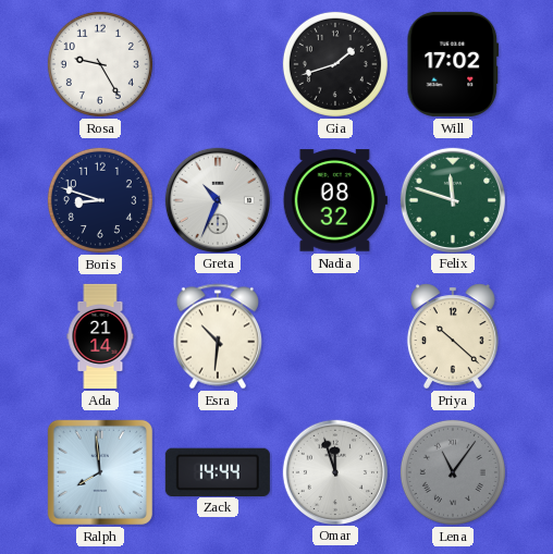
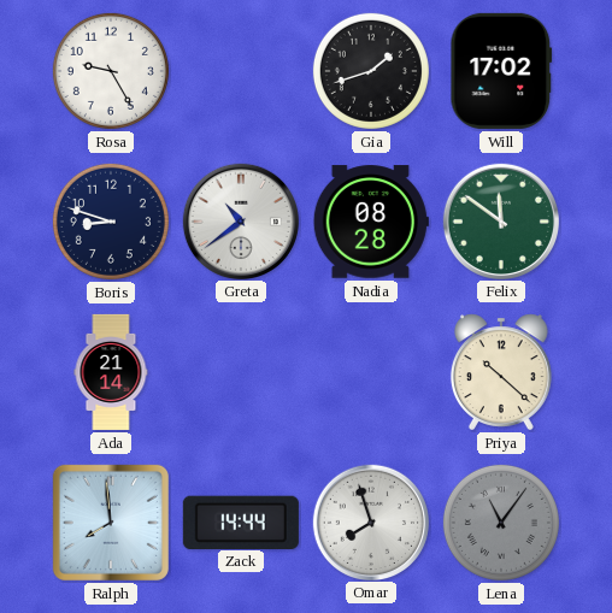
Greta: 10:34 -> 10:39 (240, 220)
Nadia: 08:32 -> 08:28 (371, 222)
Felix: 11:48 -> 11:51 (500, 220)
Esra: 10:31 -> none (217, 336)
Omar: 11:57 -> 7:57 (370, 521)
